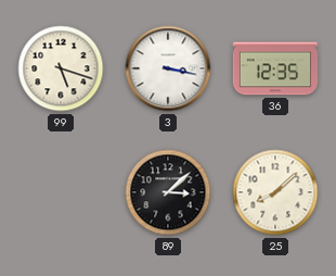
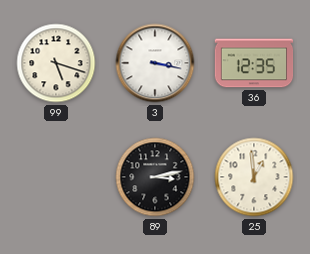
89: 3:08 -> 3:13 (155, 177)
25: 8:08 -> 12:59 (254, 177)
